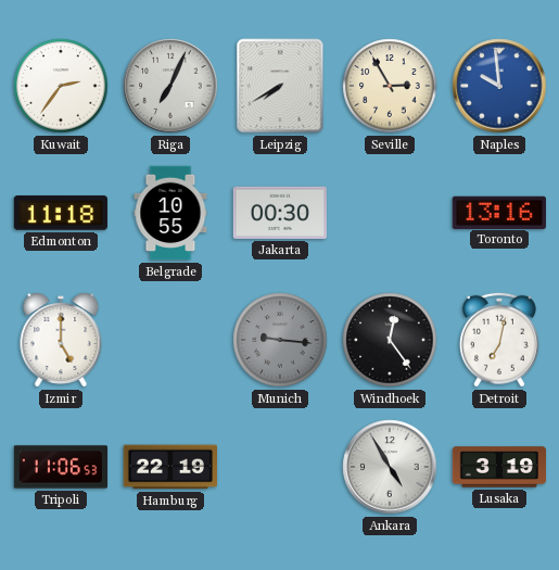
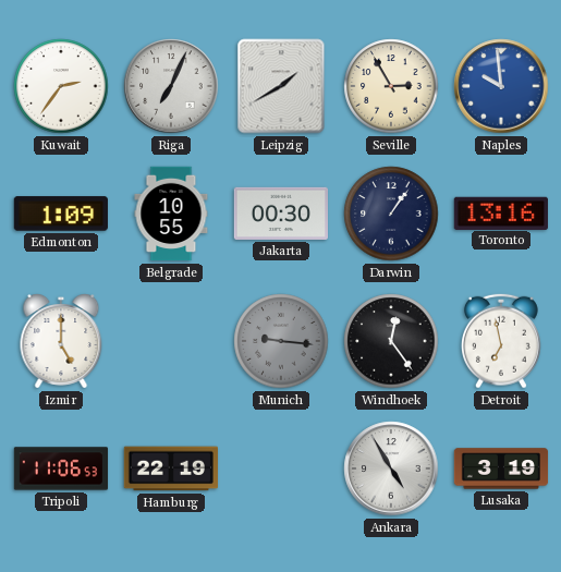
Leipzig: 7:40 -> 1:40 (281, 86)
Edmonton: 11:18 -> 1:09 (60, 214)
Darwin: none -> 1:06 (391, 214)
Detroit: 7:02 -> 6:58 (501, 341)
